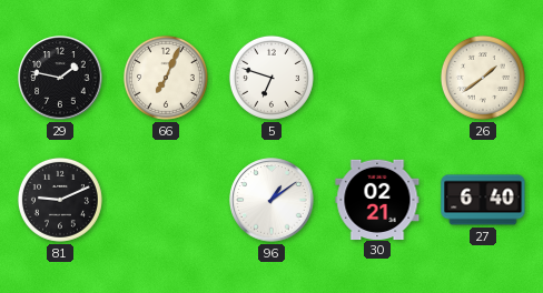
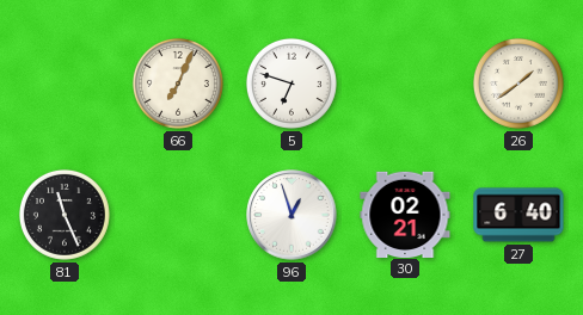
29: 1:47 -> none (60, 78)
81: 9:11 -> 11:26 (65, 215)
96: 1:09 -> 12:57 (291, 215)
